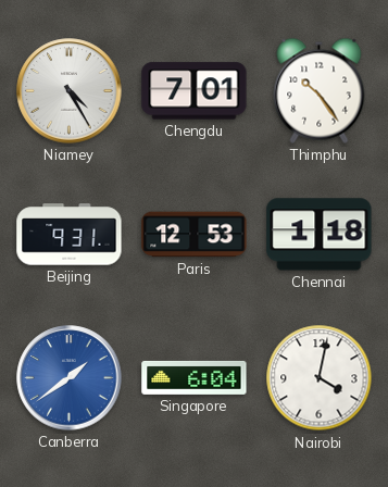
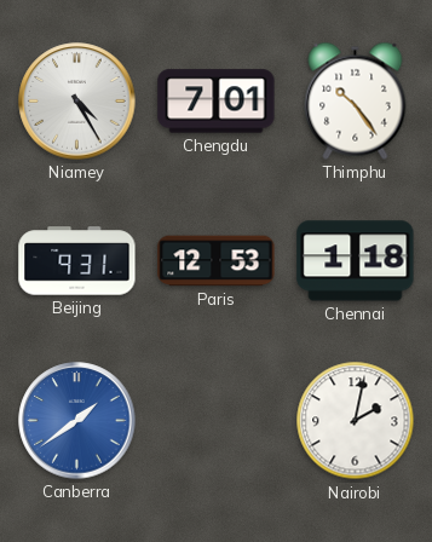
Singapore: 6:04 -> none (195, 377)
Nairobi: 4:02 -> 2:02 (356, 421)
